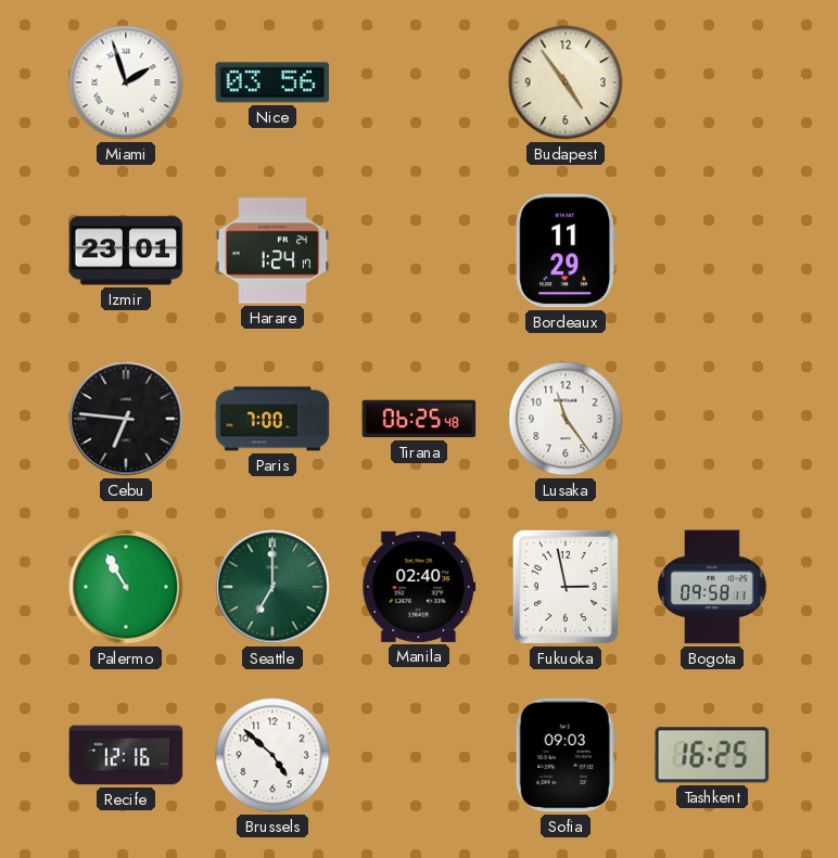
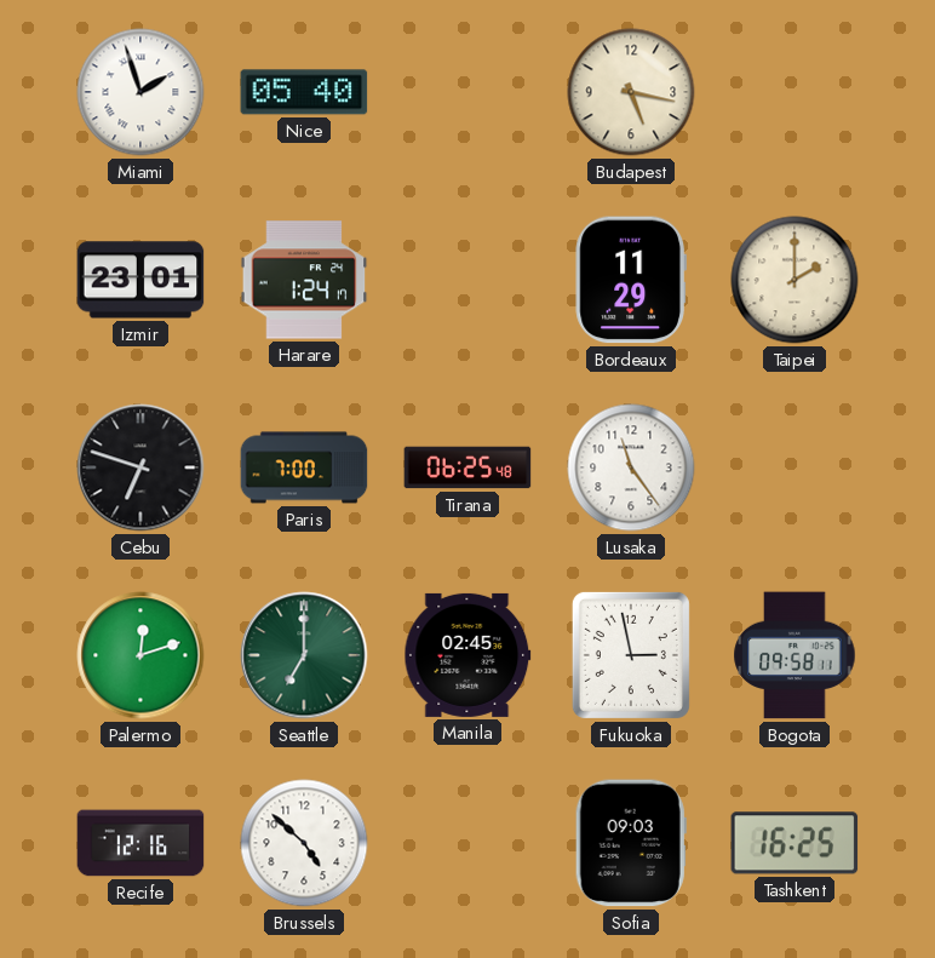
Nice: 03:56 -> 05:40 (304, 92)
Budapest: 4:54 -> 5:17 (631, 92)
Taipei: none -> 2:00 (795, 280)
Cebu: 6:46 -> 6:48 (140, 467)
Palermo: 10:55 -> 12:12 (140, 655)
Manila: 02:40 -> 02:45 (468, 655)
